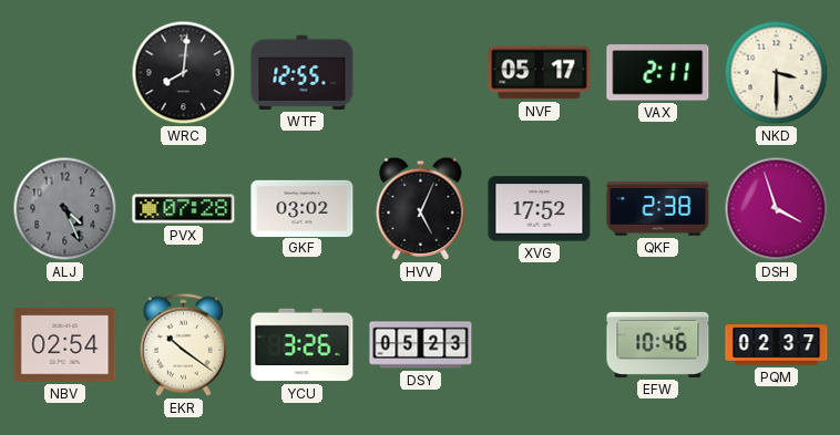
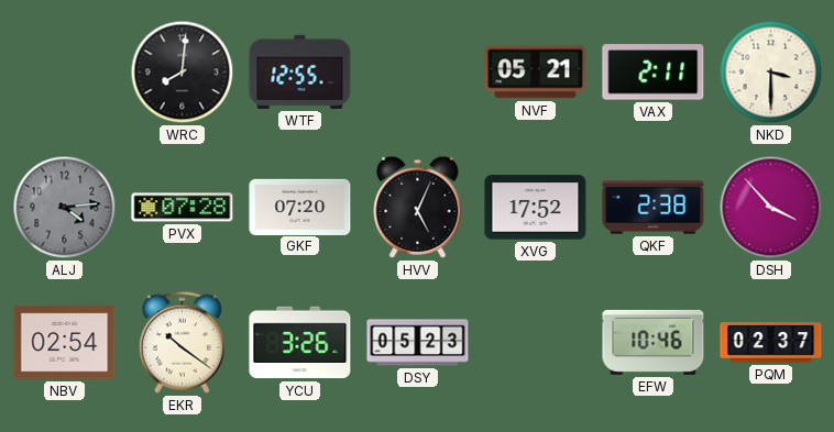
NVF: 05:17 -> 05:21 (536, 73)
ALJ: 4:26 -> 4:14 (65, 208)
GKF: 03:02 -> 07:20 (300, 207)
DSH: 3:57 -> 3:53 (771, 208)
